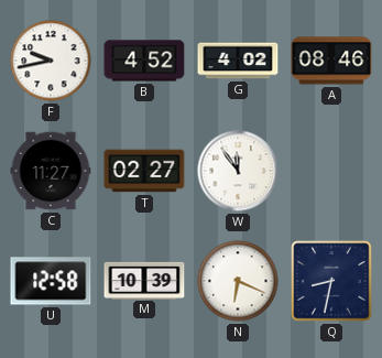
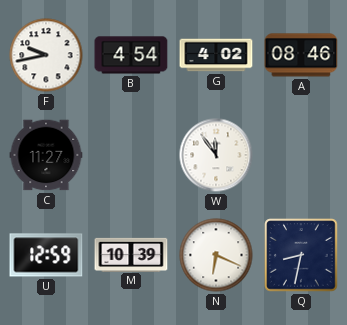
B: 4:52 -> 4:54 (131, 55)
T: 02:27 -> none (144, 171)
U: 12:58 -> 12:59 (46, 255)
